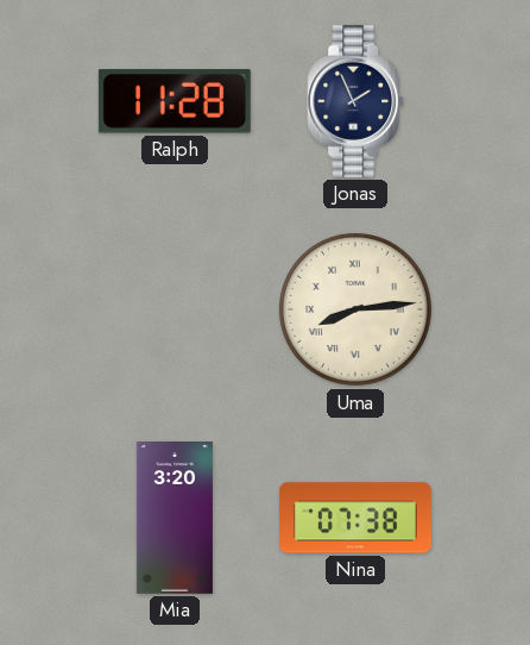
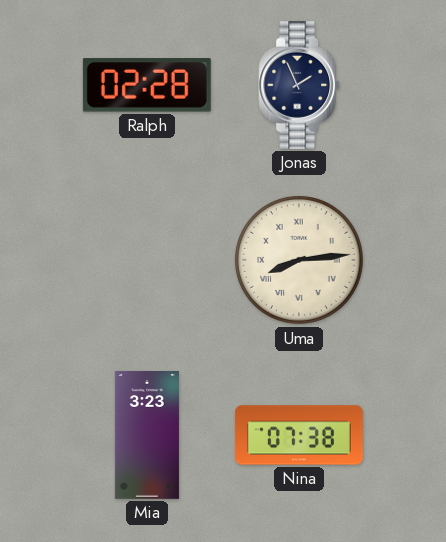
Ralph: 11:28 -> 02:28 (147, 85)
Mia: 3:20 -> 3:23 (147, 435)
